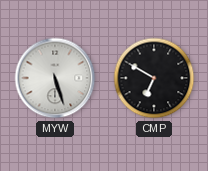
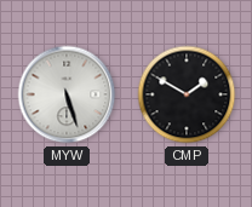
CMP: 6:50 -> 1:50 (187, 94)
